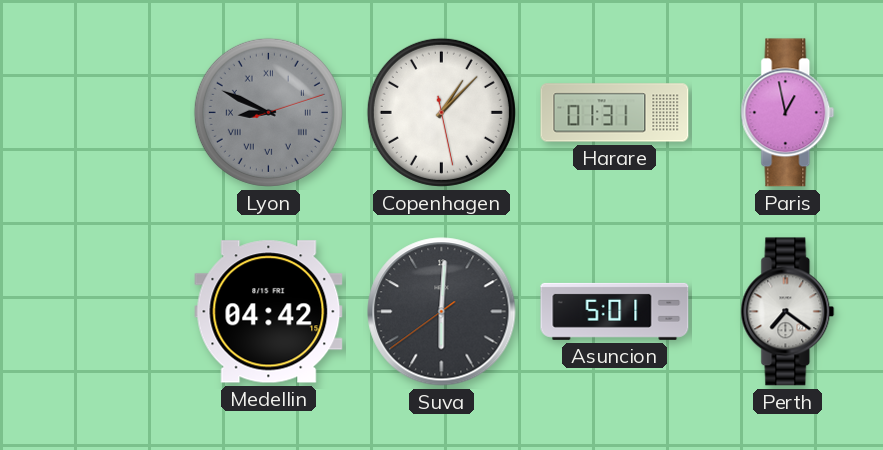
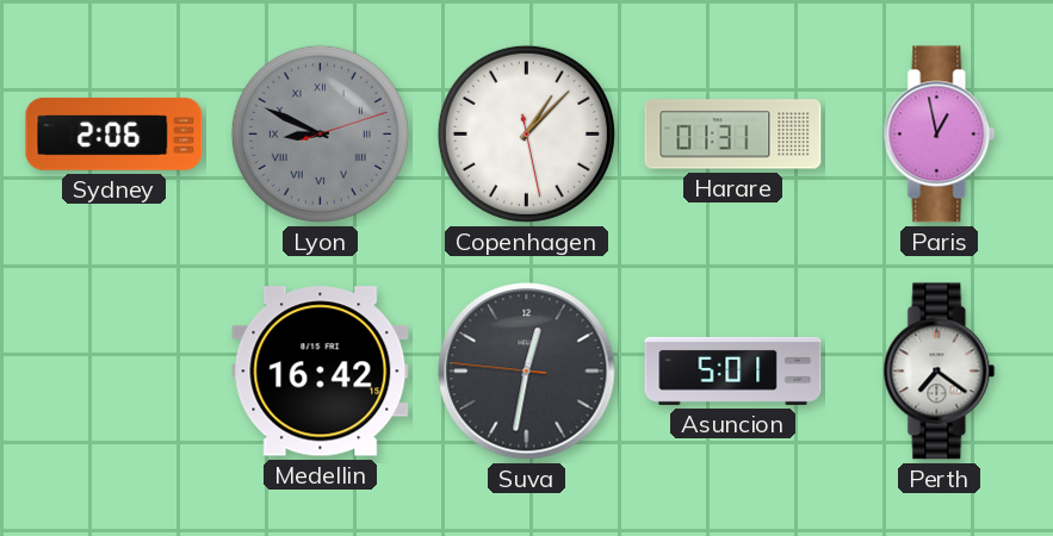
Sydney: none -> 2:06 (114, 133)
Medellin: 04:42 -> 16:42 (321, 372)
Suva: 6:00 -> 12:31 (527, 372)
